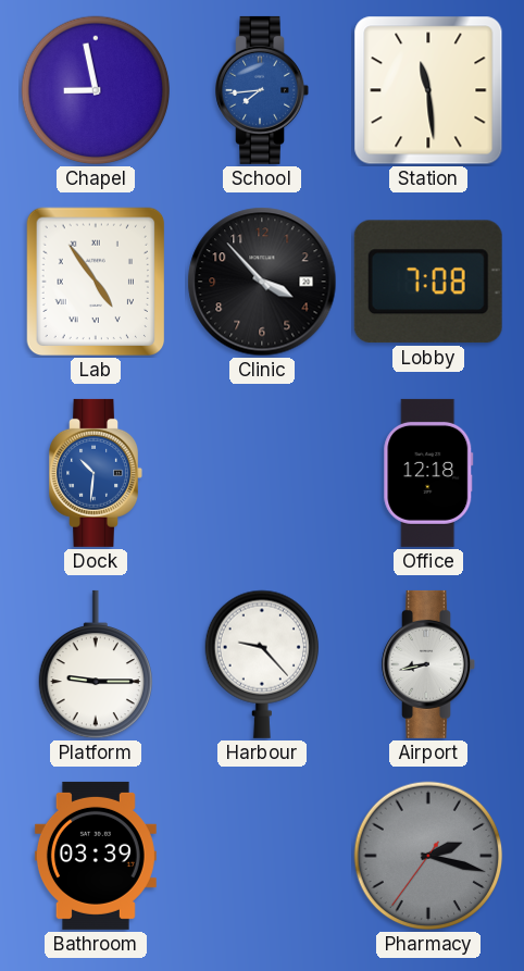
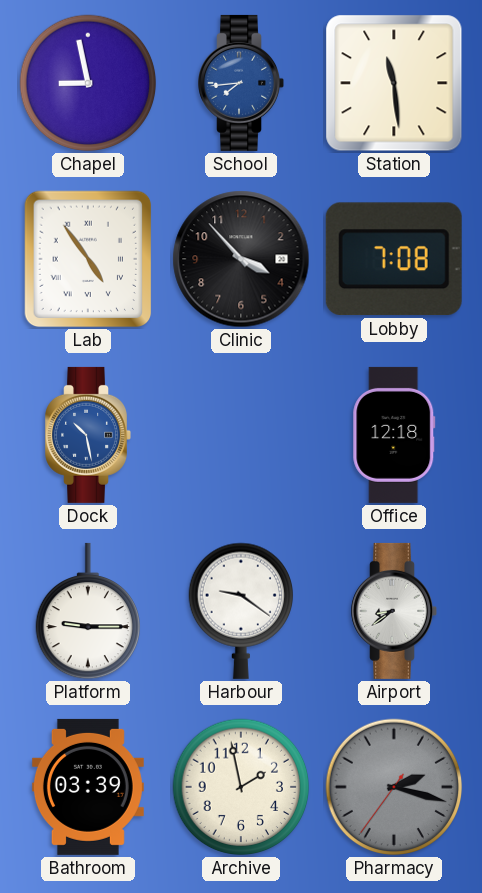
Dock: 10:31 -> 10:28 (88, 435)
Harbour: 9:23 -> 9:21 (240, 611)
Airport: 8:43 -> 8:39 (394, 611)
Archive: none -> 1:58 (241, 787)
